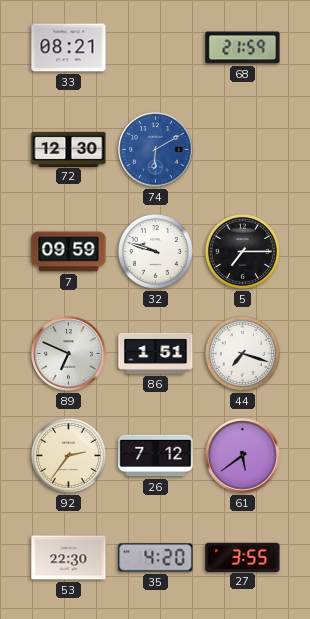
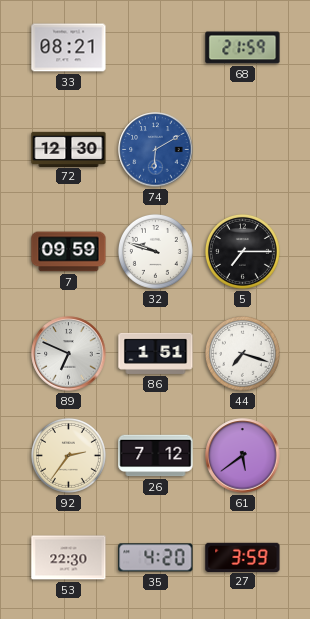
27: 3:55 -> 3:59 (243, 557)
